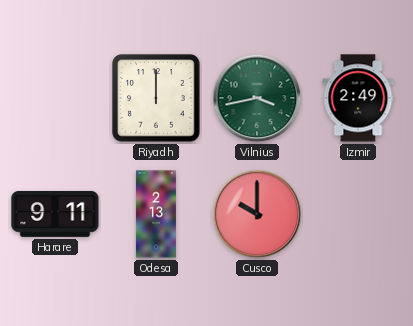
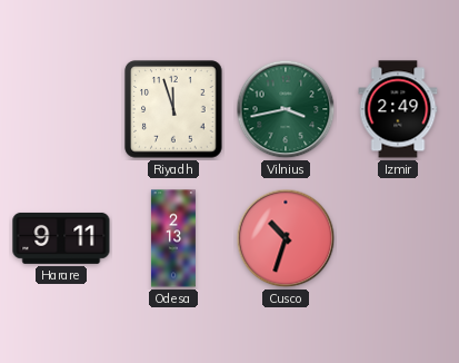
Riyadh: 12:00 -> 11:57 (173, 109)
Cusco: 10:00 -> 10:33 (286, 238)
